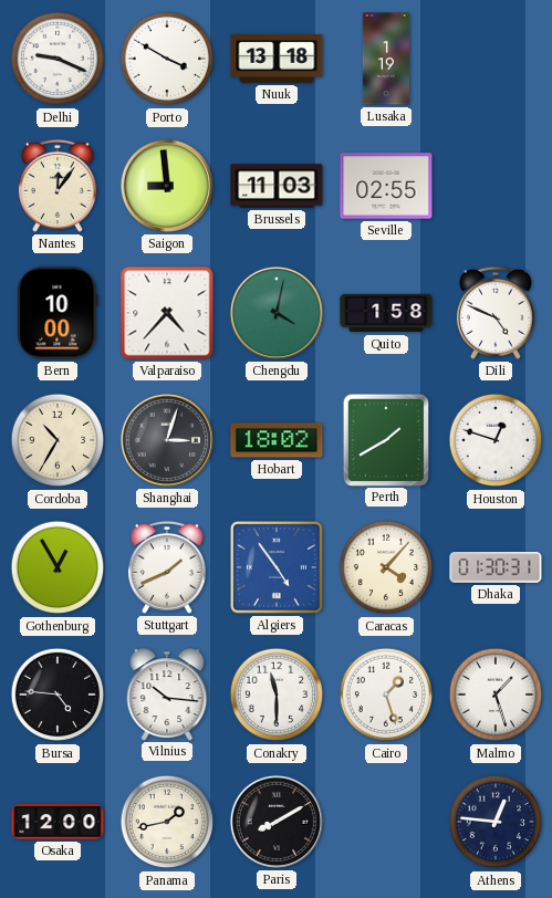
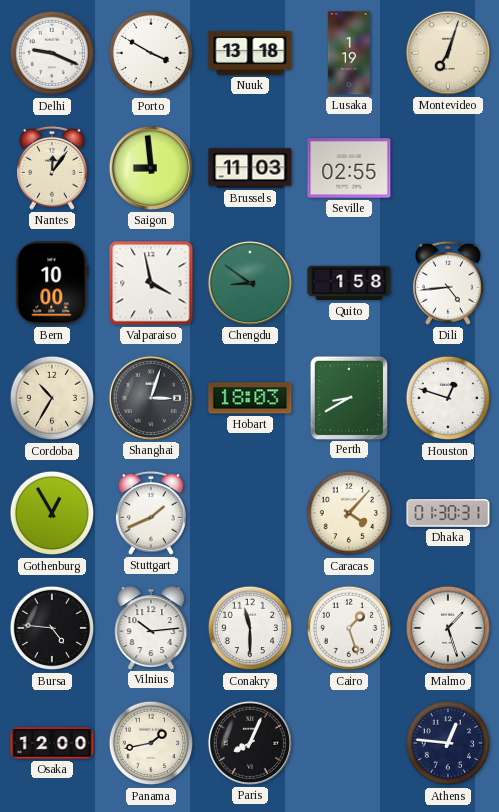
Montevideo: none -> 7:03 (448, 53)
Valparaiso: 4:37 -> 3:58 (151, 283)
Chengdu: 4:02 -> 8:51 (250, 283)
Dili: 4:49 -> 4:44 (448, 283)
Hobart: 18:02 -> 18:03 (250, 398)
Perth: 1:40 -> 8:40 (348, 397)
Algiers: 4:54 -> none (278, 568)
Vilnius: 10:16 -> 10:14 (151, 628)
Paris: 8:10 -> 8:04 (250, 743)
